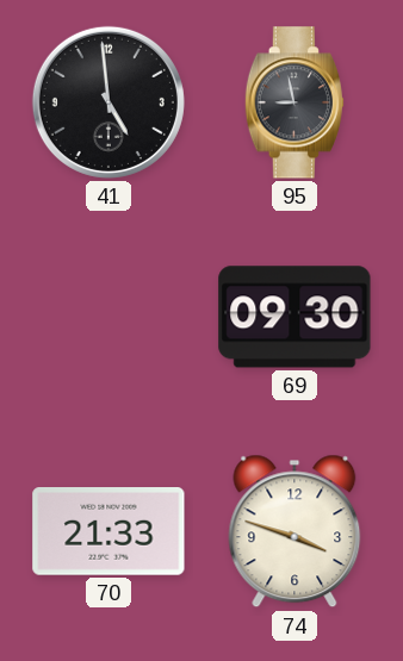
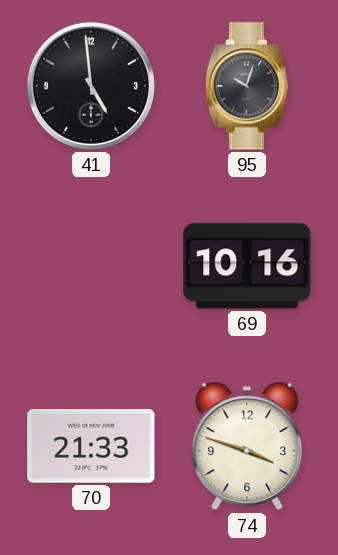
95: 8:58 -> 10:03 (246, 86)
69: 09:30 -> 10:16 (247, 266)
